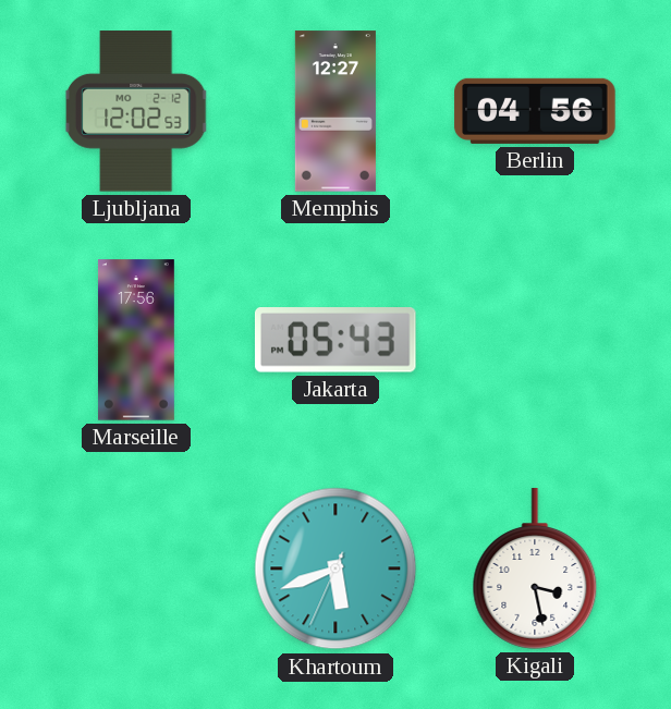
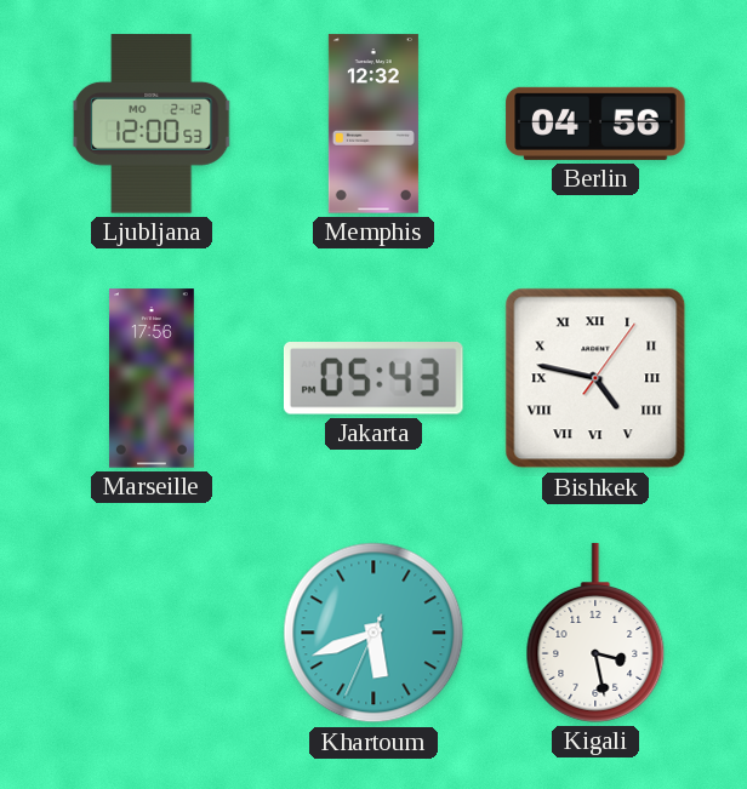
Ljubljana: 12:02 -> 12:00 (152, 124)
Memphis: 12:27 -> 12:32 (373, 124)
Bishkek: none -> 4:47 (595, 378)
